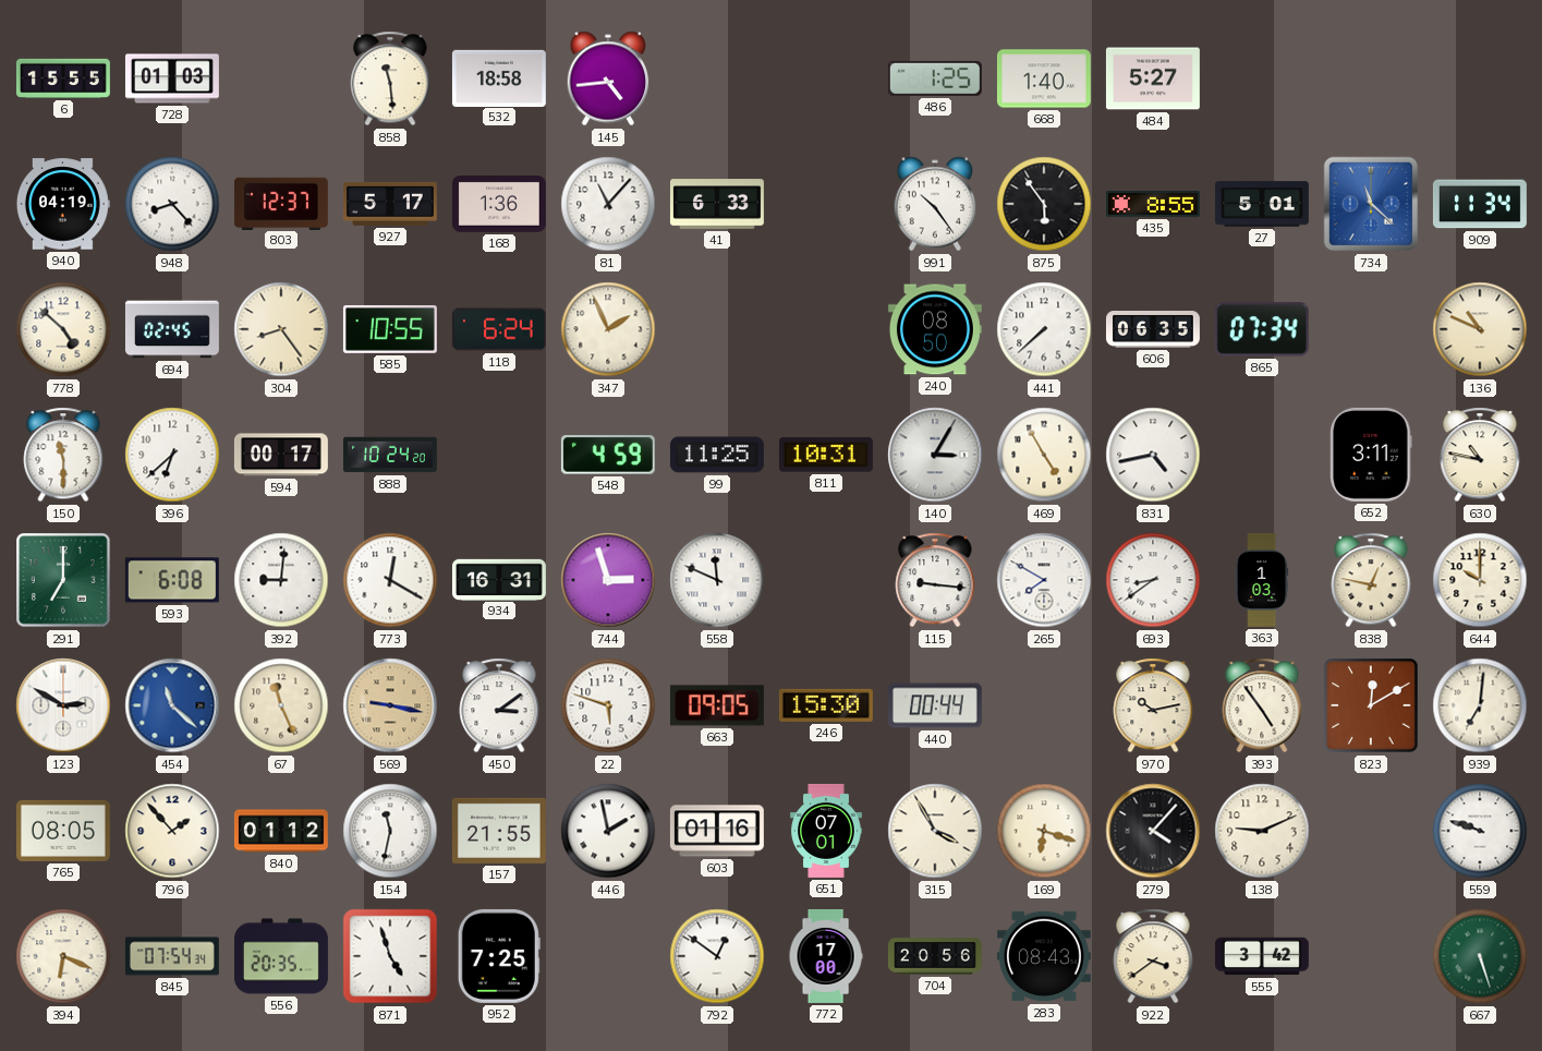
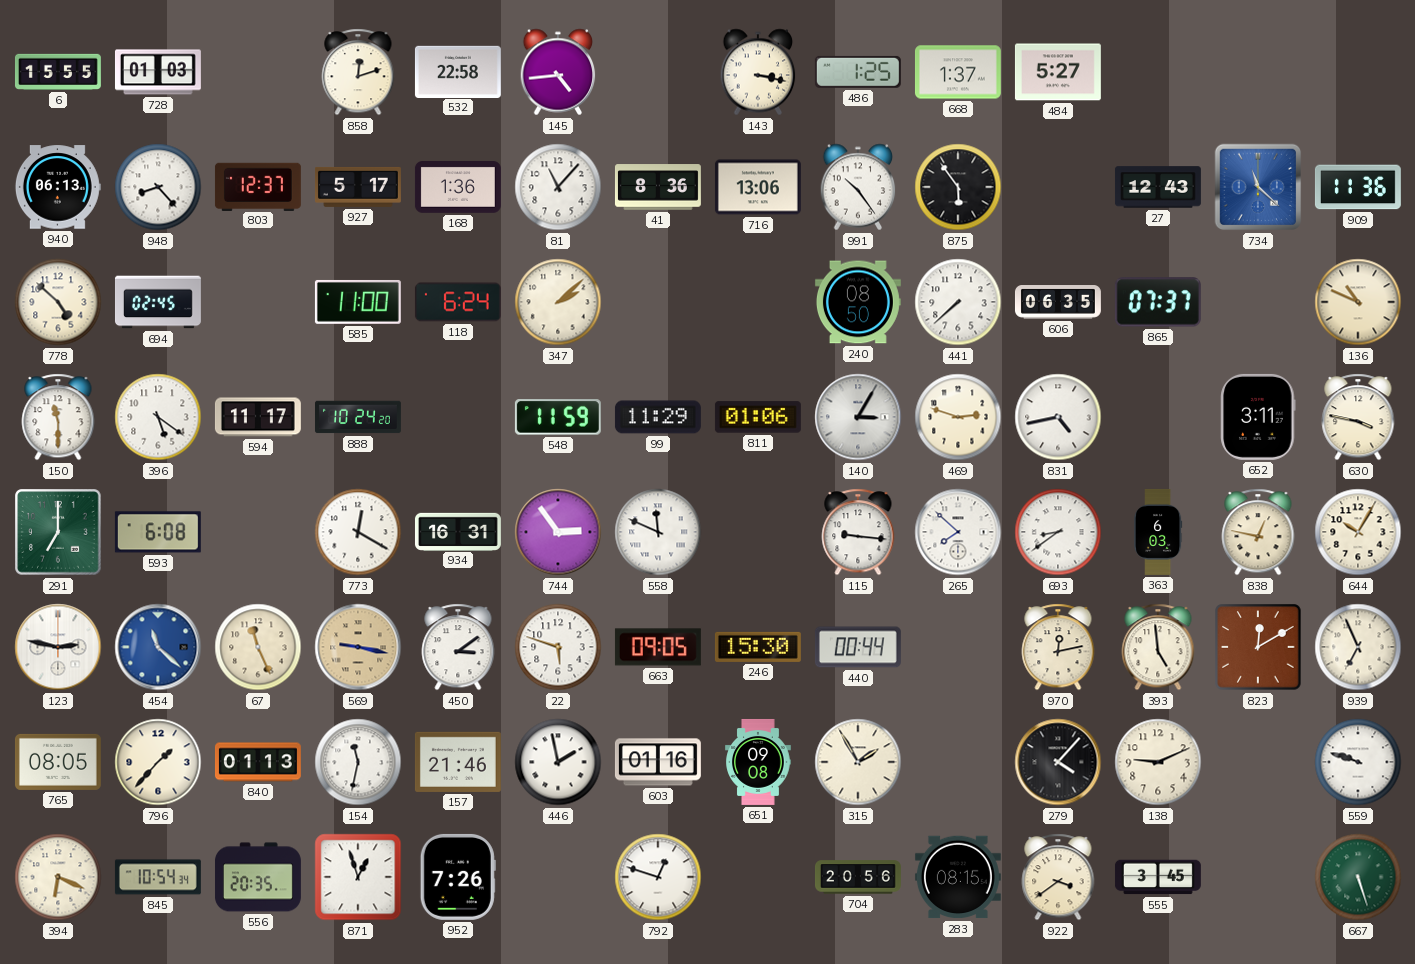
858: 11:29 -> 12:12 (358, 72)
532: 18:58 -> 22:58 (458, 71)
143: none -> 3:17 (758, 72)
668: 1:40 -> 1:37 (958, 72)
940: 04:19 -> 06:13 (58, 187)
41: 6:33 -> 8:36 (658, 187)
716: none -> 13:06 (758, 187)
435: 8:55 -> none (1153, 204)
27: 5:01 -> 12:43 (1158, 187)
909: 11:34 -> 11:36 (1358, 187)
304: 8:24 -> none (281, 329)
585: 10:55 -> 11:00 (358, 302)
347: 1:56 -> 2:08 (558, 302)
865: 07:34 -> 07:37 (1158, 302)
396: 6:38 -> 5:21 (158, 417)
594: 00:17 -> 11:17 (258, 417)
548: 4:59 -> 11:59 (558, 417)
99: 11:25 -> 11:29 (658, 417)
811: 10:31 -> 01:06 (758, 417)
469: 4:55 -> 2:48 (958, 417)
630: 10:47 -> 3:47 (1358, 417)
392: 9:01 -> none (281, 580)
744: 2:57 -> 2:54 (558, 532)
265: 7:50 -> 7:52 (958, 532)
363: 1:03 -> 6:03 (1159, 532)
644: 10:00 -> 10:05 (1358, 532)
123: 2:50 -> 2:47 (58, 647)
970: 10:13 -> 12:13 (1058, 647)
393: 4:54 -> 4:59 (1158, 647)
939: 7:01 -> 6:56 (1358, 647)
796: 1:53 -> 1:37 (158, 762)
840: 01:12 -> 01:13 (258, 762)
157: 21:55 -> 21:46 (458, 762)
651: 07:01 -> 09:08 (758, 762)
315: 3:55 -> 1:55 (858, 762)
169: 6:18 -> none (1044, 831)
845: 07:54 -> 10:54 (158, 877)
871: 4:57 -> 12:57 (358, 877)
952: 7:25 -> 7:26 (458, 877)
792: 12:51 -> 12:48 (658, 877)
772: 17:00 -> none (826, 956)
283: 08:43 -> 08:15 (958, 877)
555: 3:42 -> 3:45 (1158, 877)
